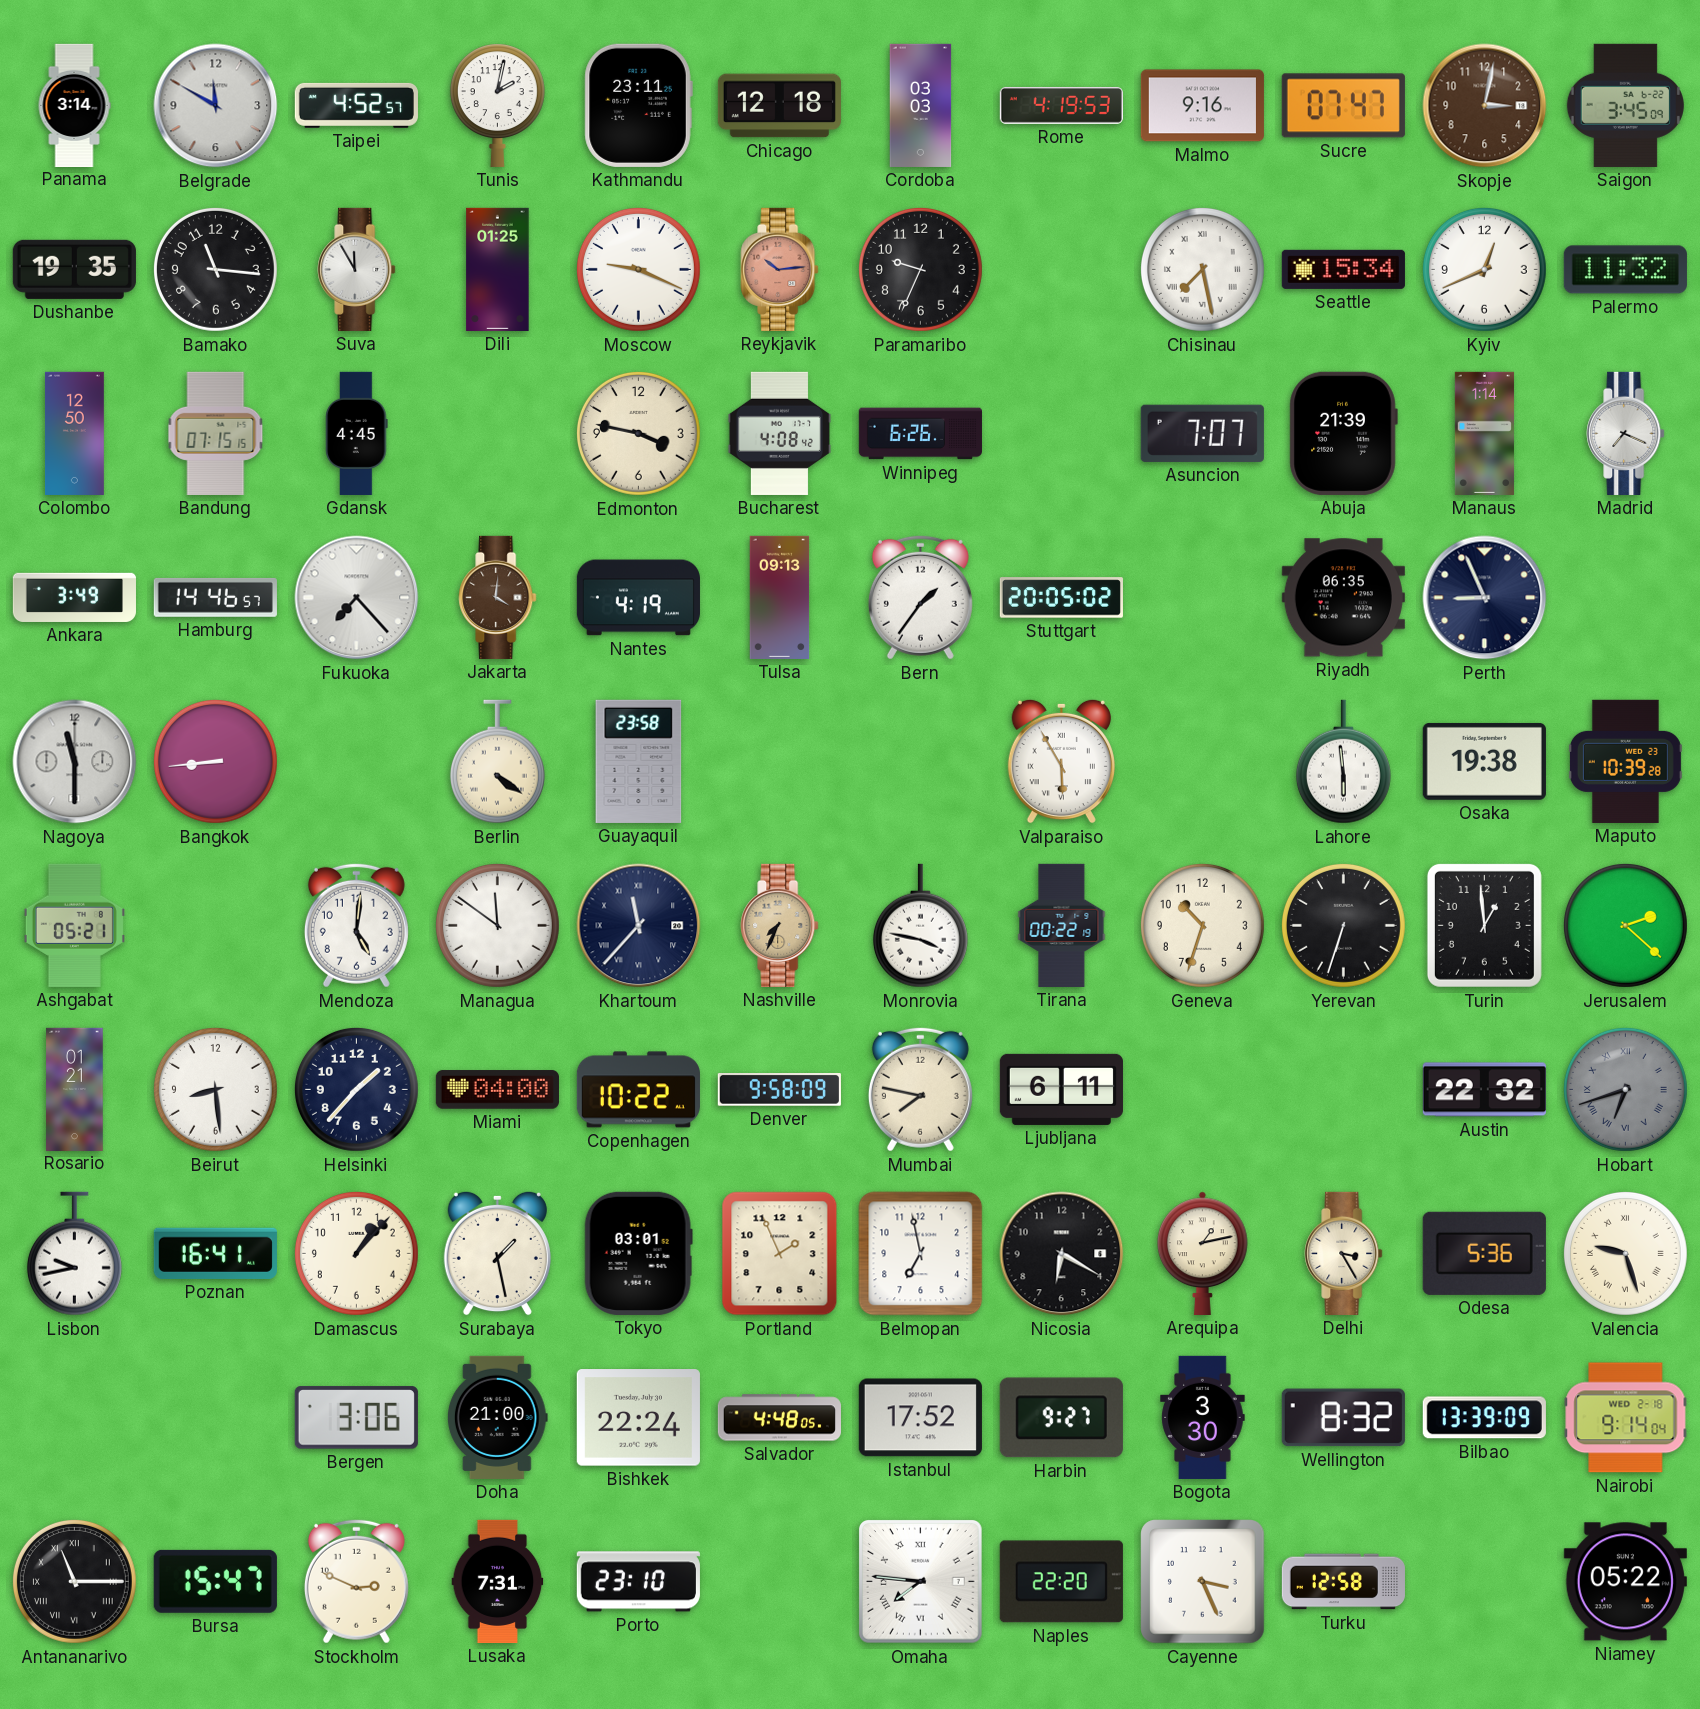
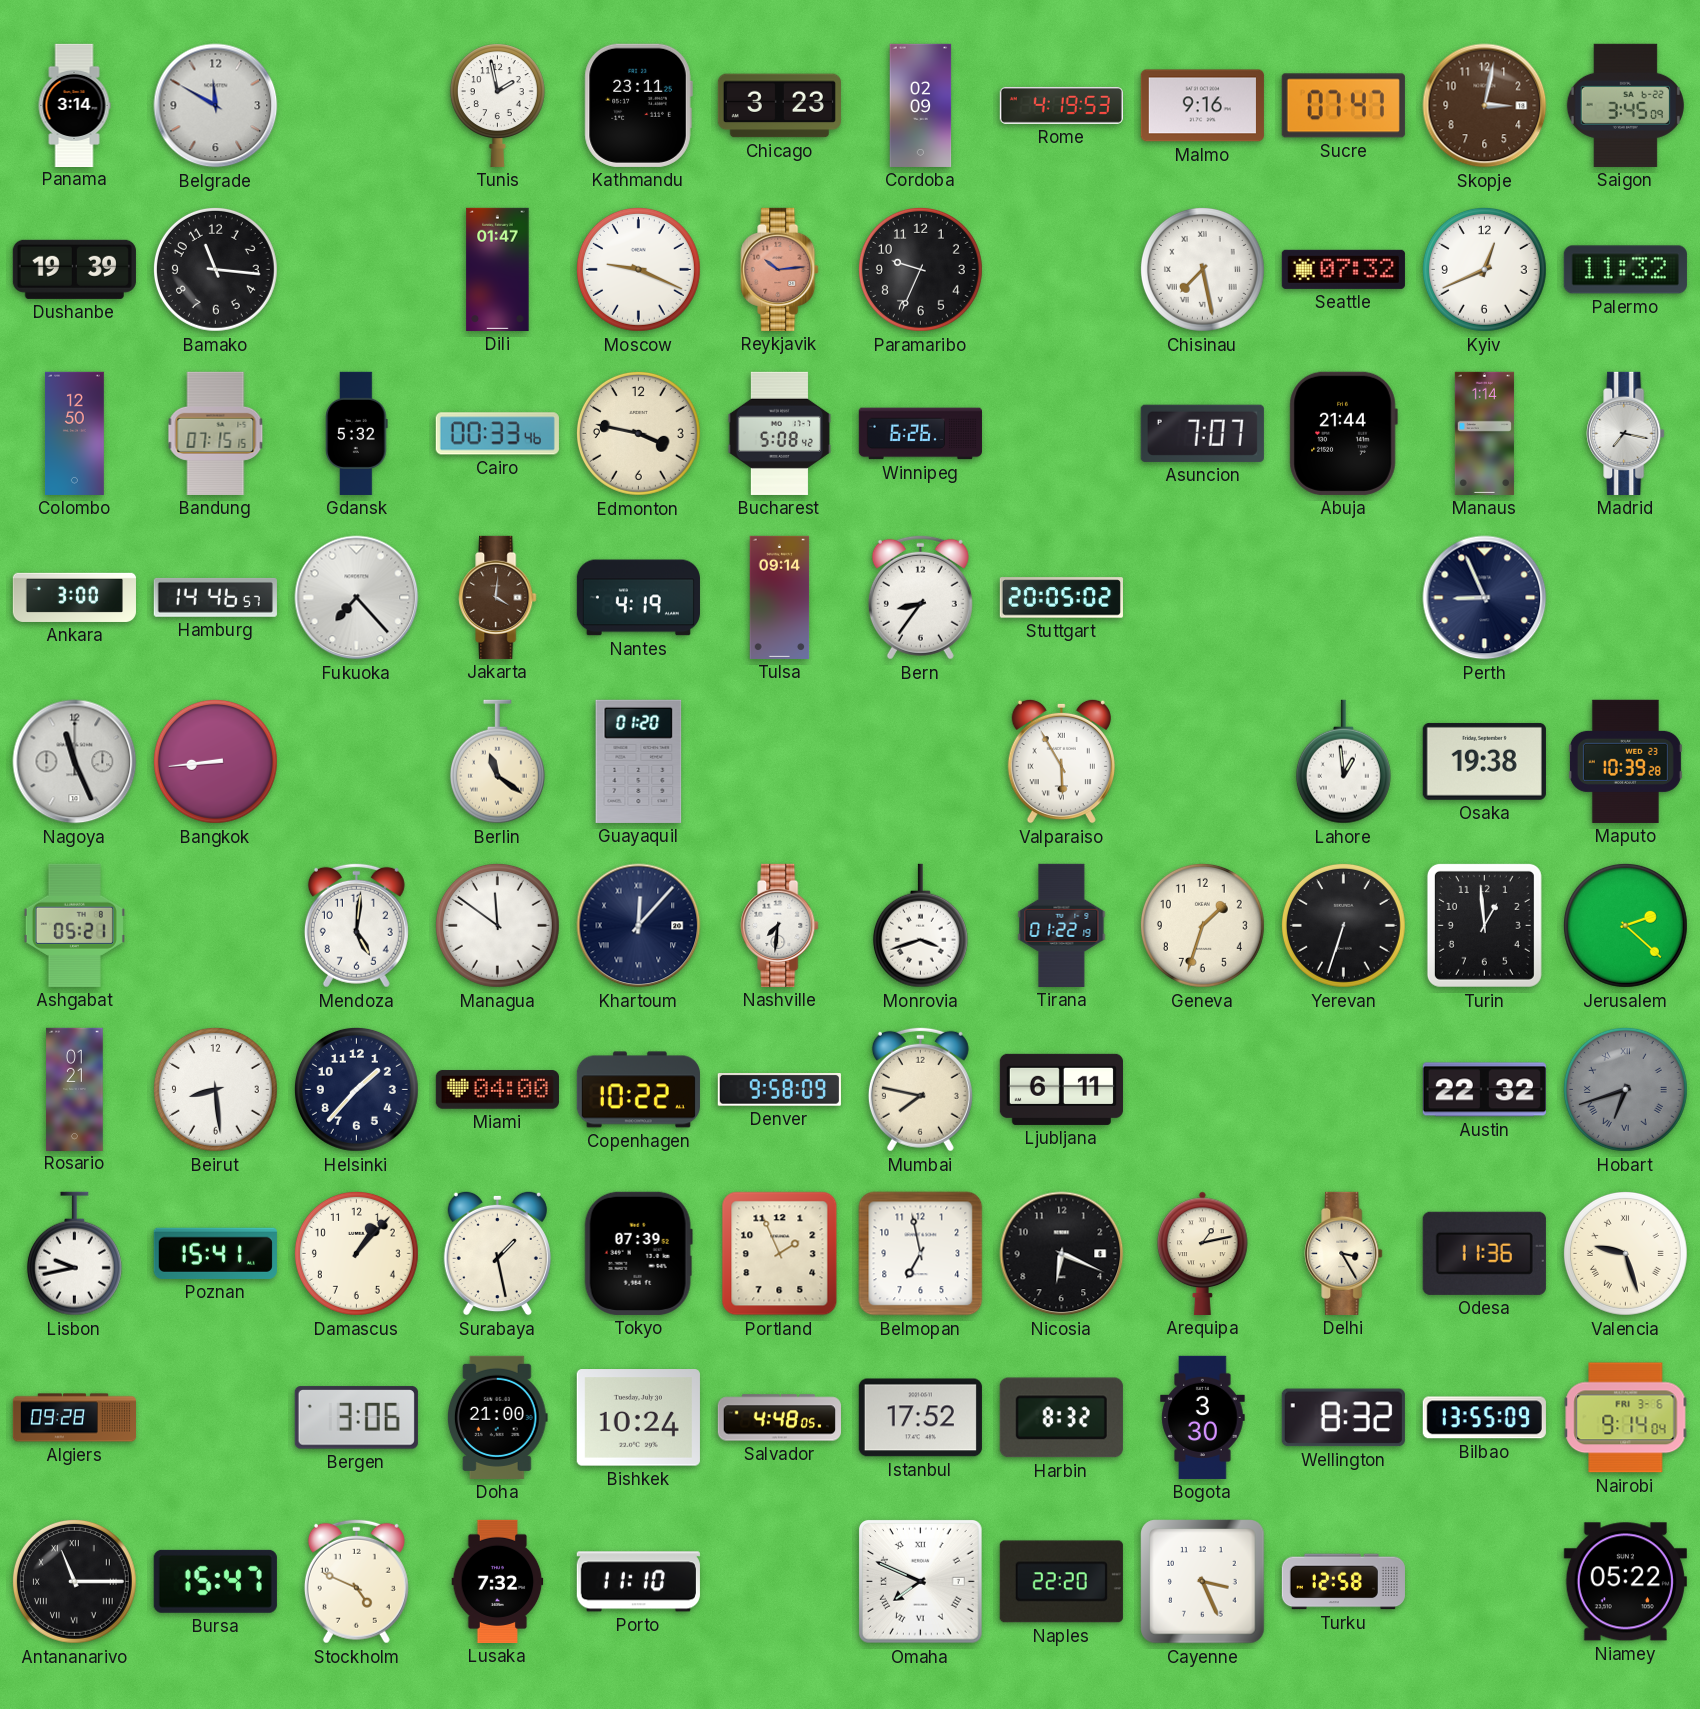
Taipei: 4:52 -> none (356, 105)
Tunis: 2:02 -> 1:58 (497, 105)
Chicago: 12:18 -> 3:23 (779, 106)
Cordoba: 03:03 -> 02:09 (921, 105)
Dushanbe: 19:35 -> 19:39 (74, 269)
Suva: 11:55 -> none (357, 269)
Dili: 01:25 -> 01:47 (498, 269)
Seattle: 15:34 -> 07:32 (1343, 269)
Gdansk: 4:45 -> 5:32 (357, 433)
Cairo: none -> 00:33 (497, 434)
Bucharest: 4:08 -> 5:08 (779, 433)
Abuja: 21:39 -> 21:44 (1343, 433)
Madrid: 7:19 -> 7:17 (1626, 433)
Ankara: 3:49 -> 3:00 (74, 597)
Tulsa: 09:13 -> 09:14 (780, 597)
Bern: 1:36 -> 8:36 (920, 597)
Riyadh: 06:35 -> none (1343, 598)
Nagoya: 11:30 -> 11:26 (75, 762)
Berlin: 4:21 -> 11:21 (497, 762)
Guayaquil: 23:58 -> 01:20 (639, 761)
Lahore: 5:59 -> 12:59 (1343, 762)
Khartoum: 11:37 -> 12:07 (639, 926)
Nashville: 7:34 -> 7:31 (780, 925)
Nashville dial: champagne -> white (780, 925)
Monrovia: 3:47 -> 3:42 (920, 926)
Tirana: 00:22 -> 01:22 (1062, 925)
Geneva: 10:33 -> 1:33 (1202, 925)
Poznan: 16:41 -> 15:41 (215, 1253)
Tokyo: 03:01 -> 07:39 (638, 1253)
Nicosia: 6:20 -> 6:19 (1062, 1254)
Odesa: 5:36 -> 11:36 (1484, 1253)
Algiers: none -> 09:28 (74, 1418)
Bishkek: 22:24 -> 10:24 (638, 1418)
Harbin: 9:27 -> 8:32 (1061, 1418)
Bilbao: 13:39 -> 13:55 (1484, 1418)
Nairobi date: WED 2-18 -> FRI 3-6 (1626, 1418)
Stockholm: 2:49 -> 4:49 (356, 1581)
Lusaka: 7:31 -> 7:32 (498, 1581)
Porto: 23:10 -> 11:10 (638, 1582)
Omaha: 7:46 -> 7:49 (920, 1581)
